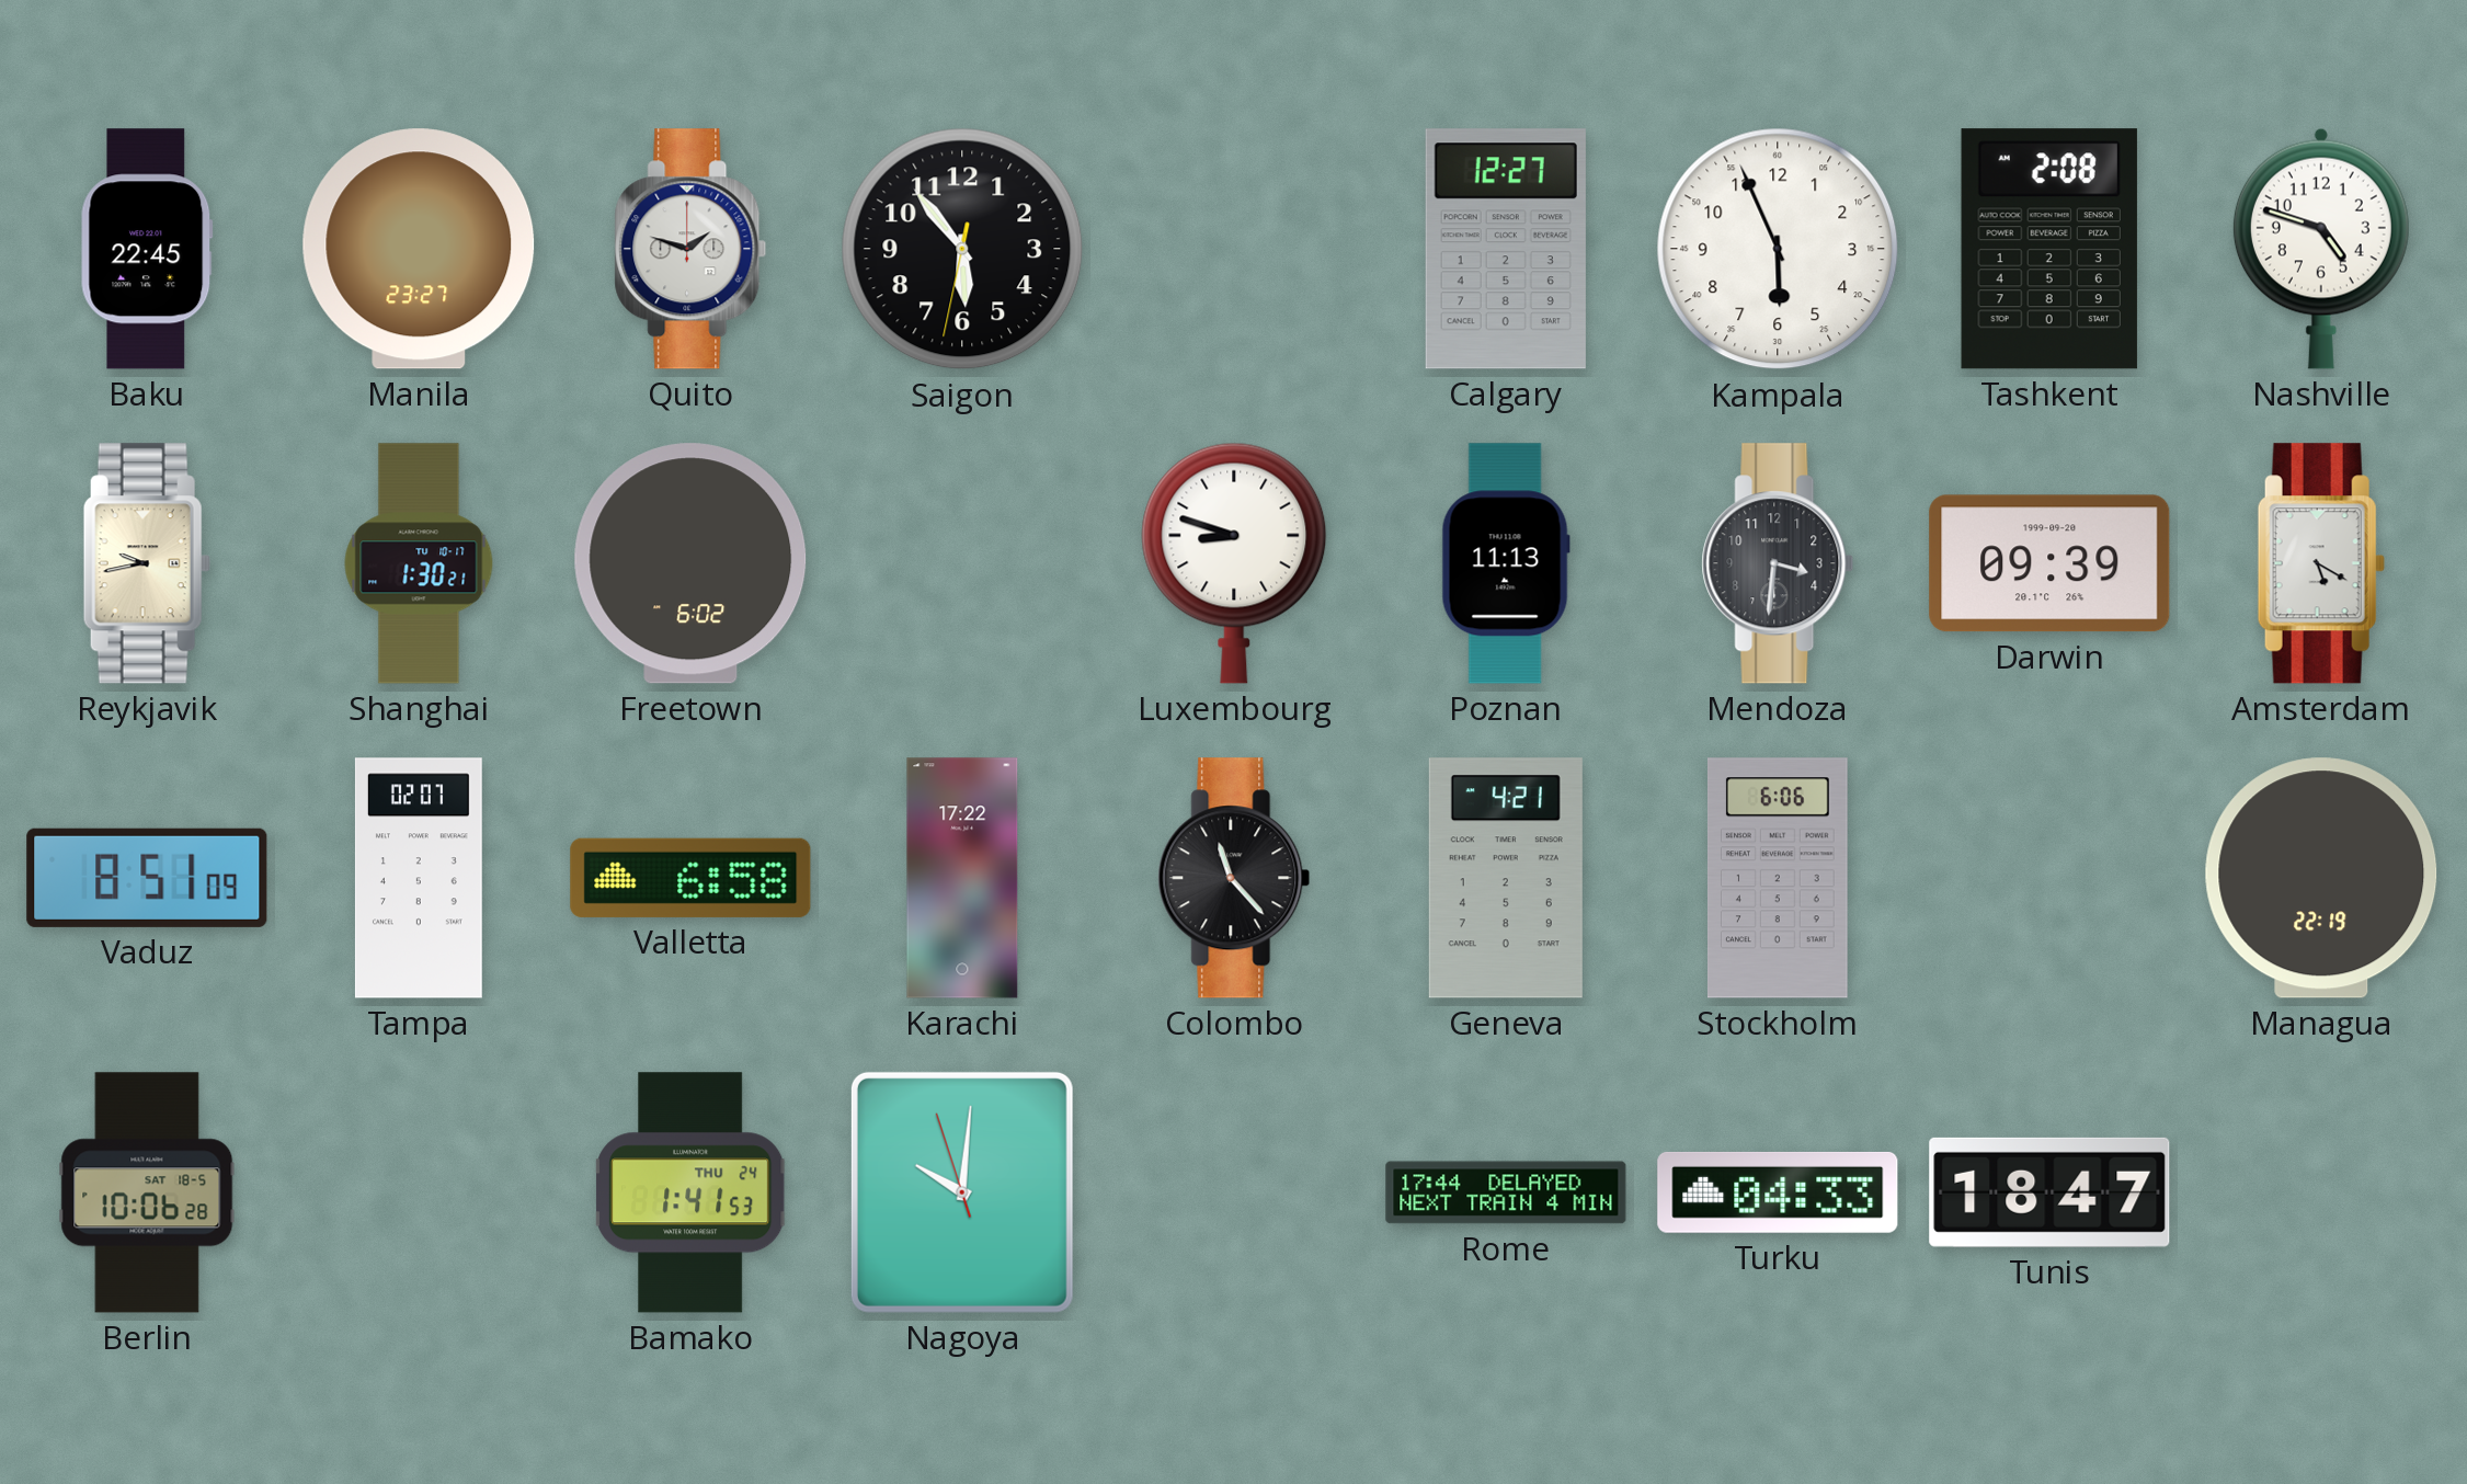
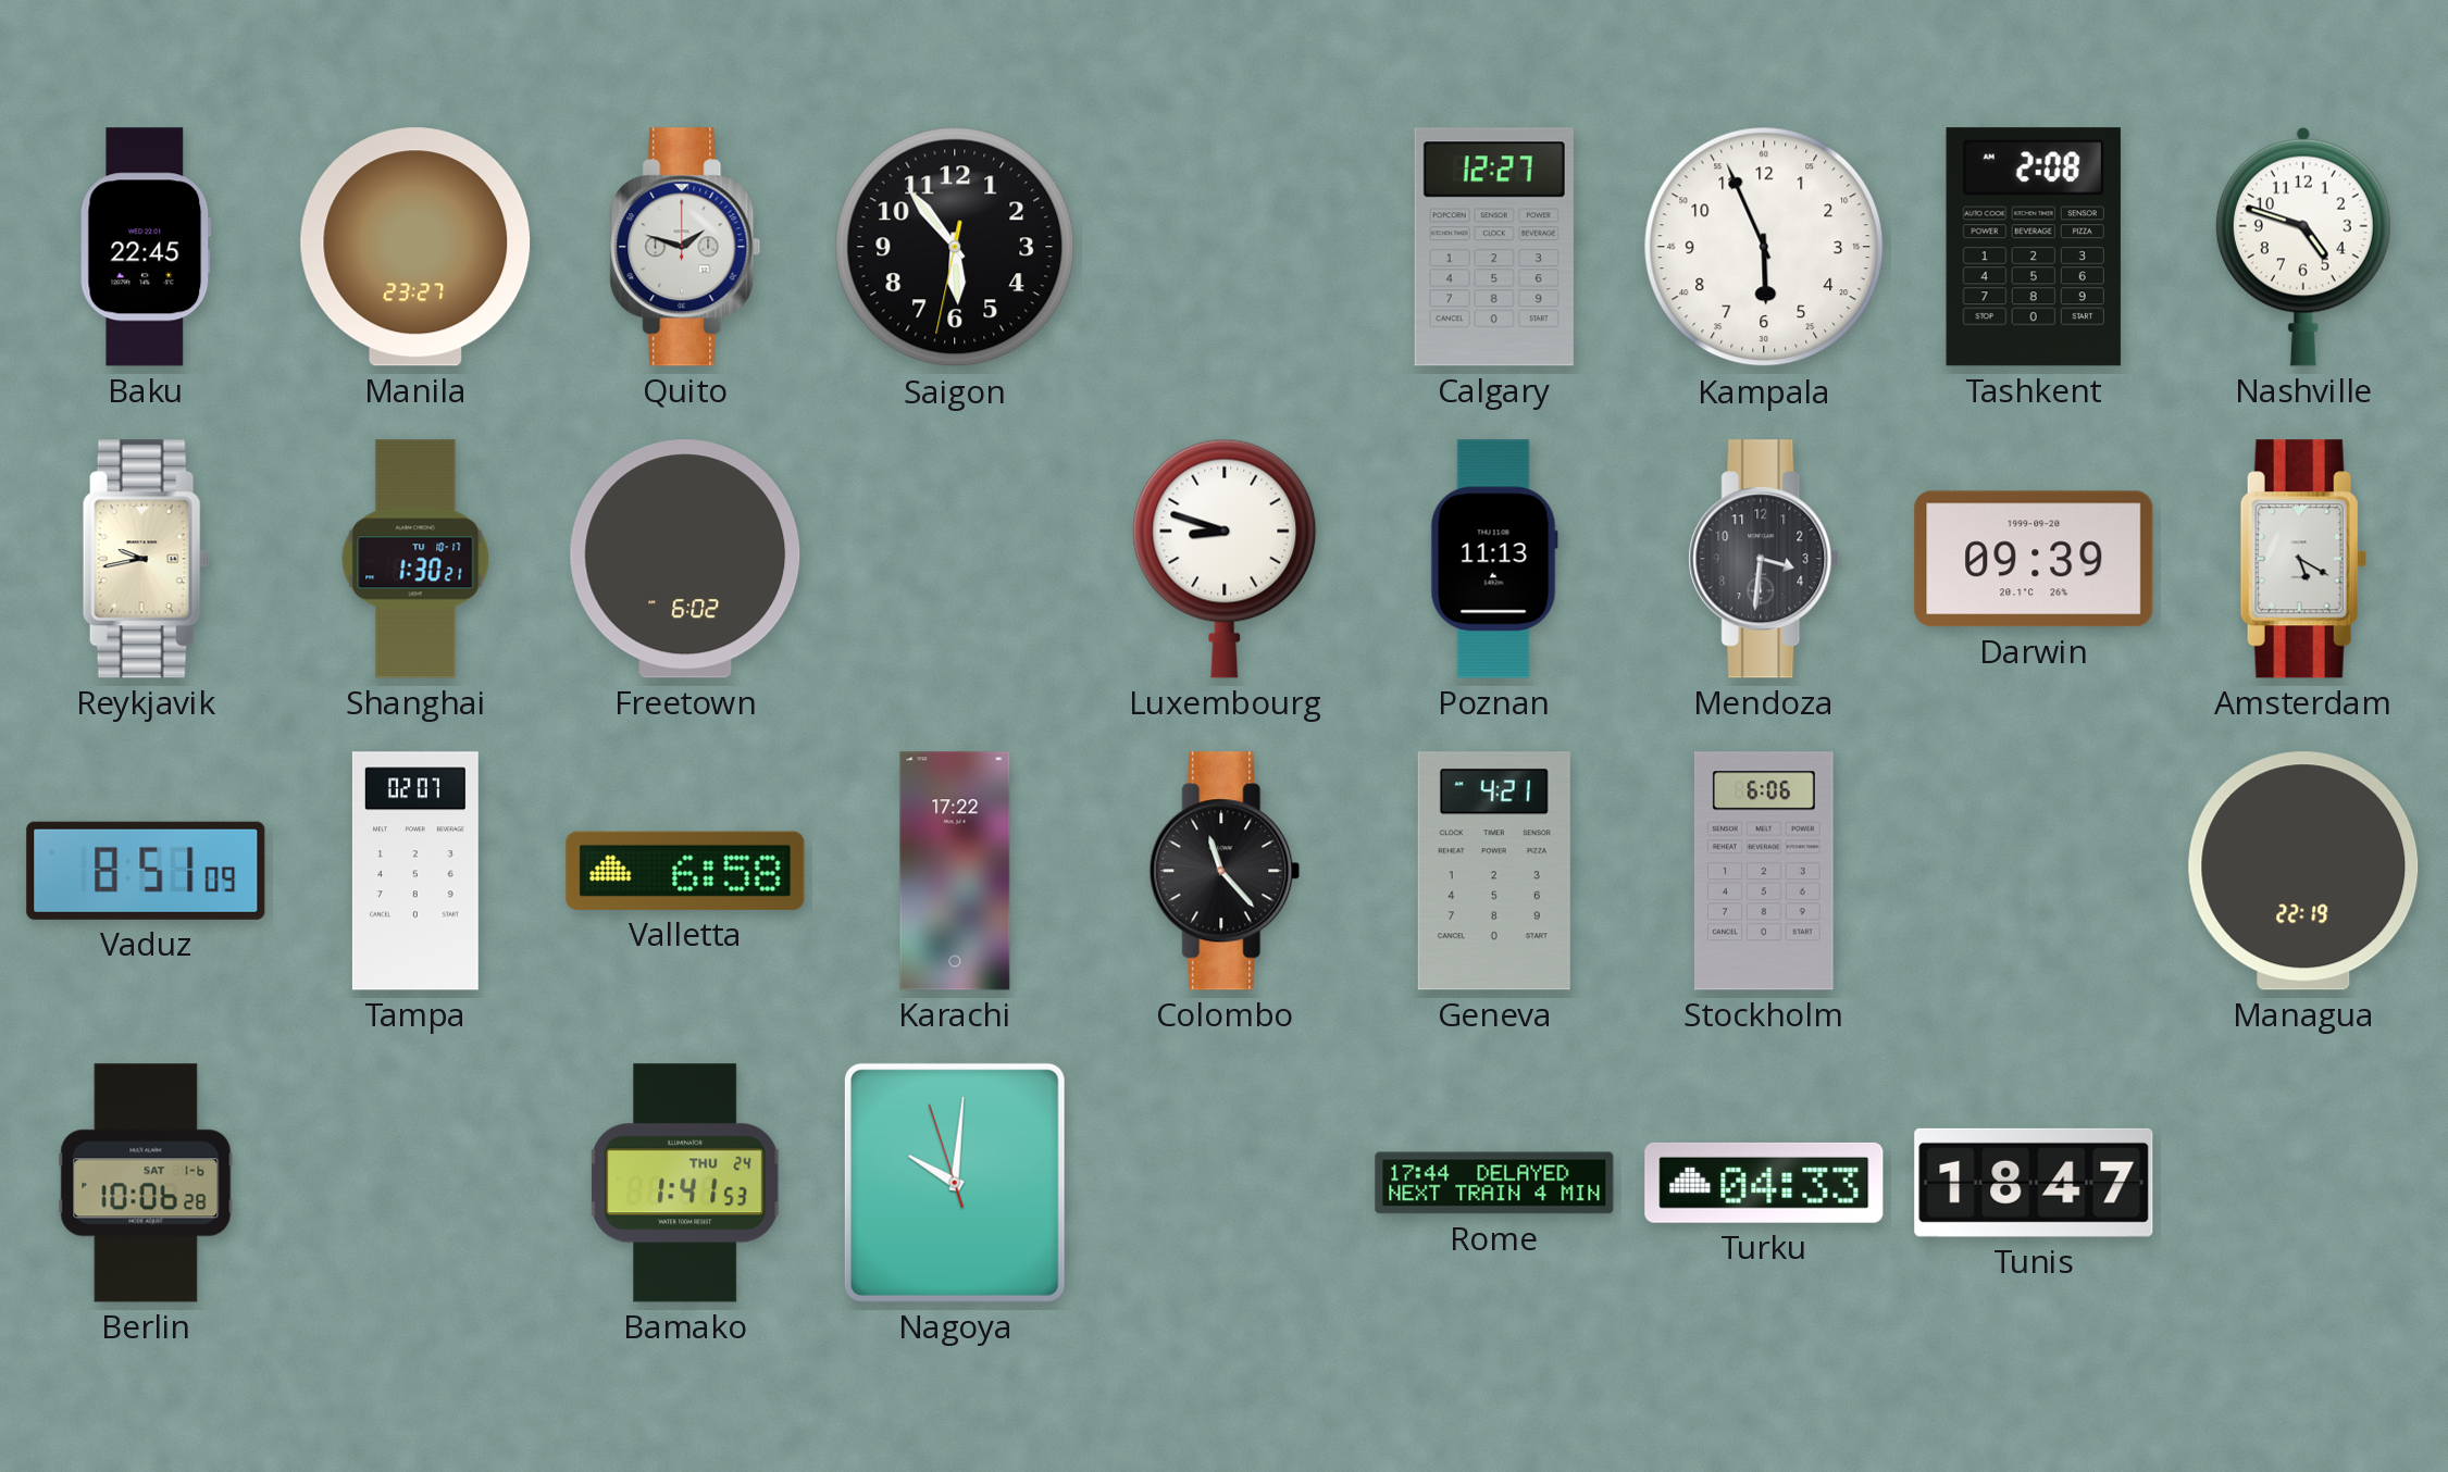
Berlin date: SAT 18-5 -> SAT 1-6 (146, 1183)
